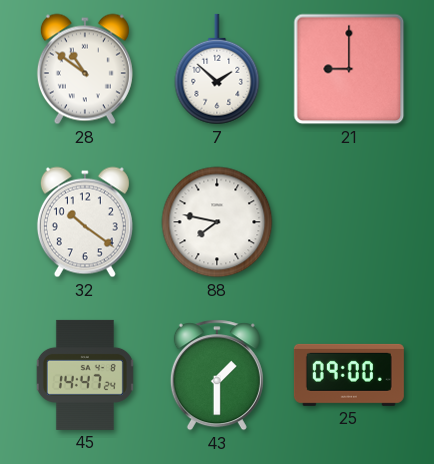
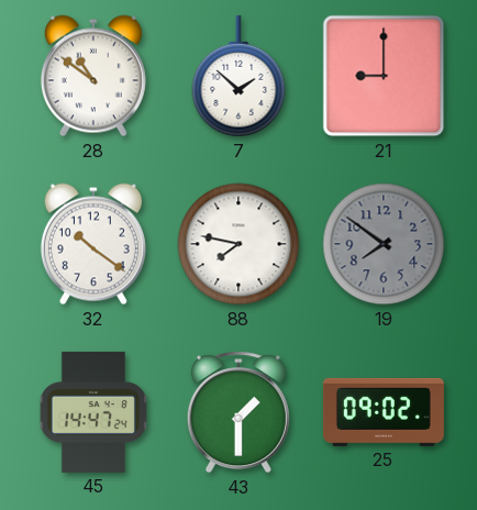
19: none -> 7:51 (384, 244)
25: 09:00 -> 09:02 (384, 412)
